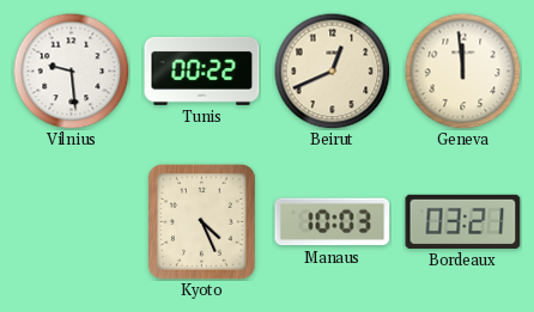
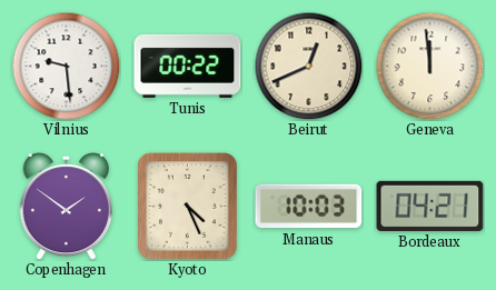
Copenhagen: none -> 1:51 (66, 206)
Bordeaux: 03:21 -> 04:21 (430, 206)
